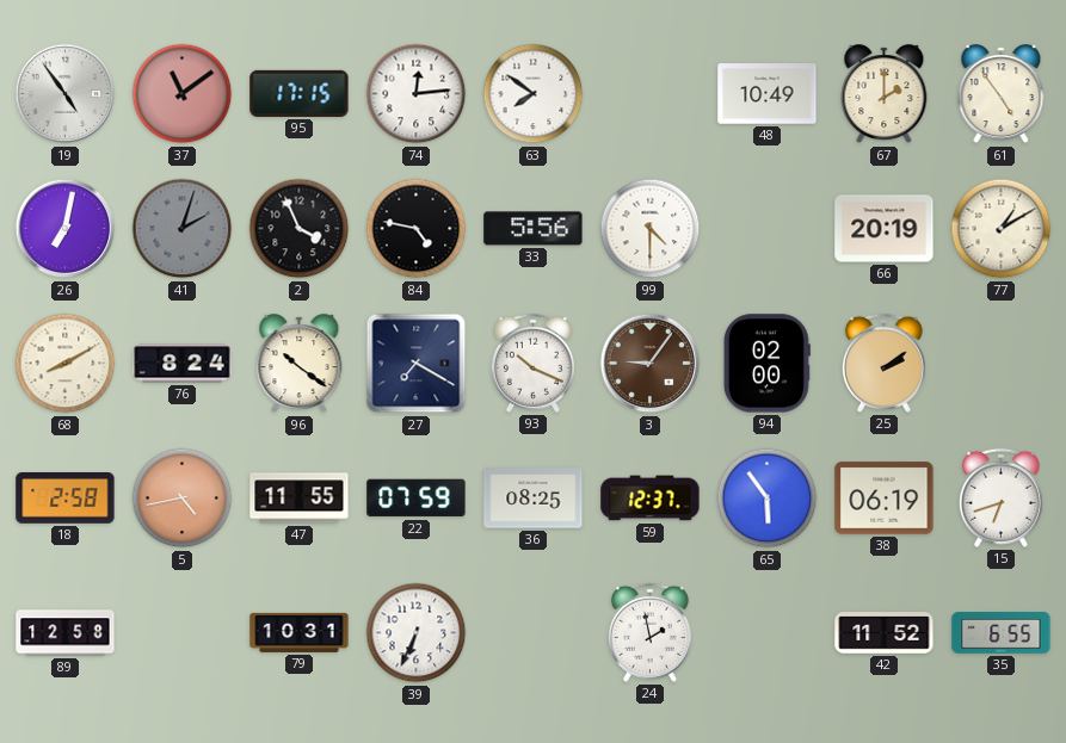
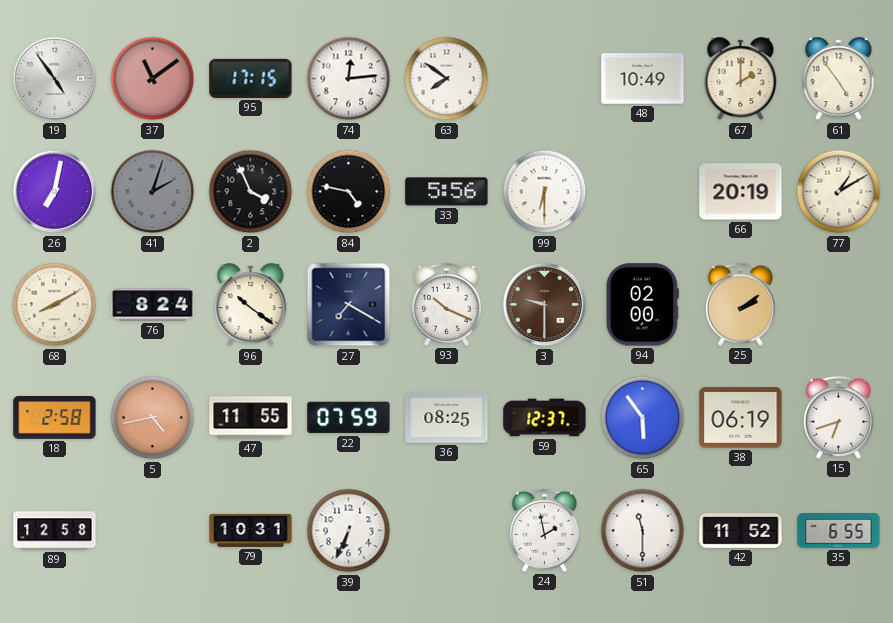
99: 4:30 -> 6:30 (545, 192)
3: 9:06 -> 9:30 (545, 305)
51: none -> 11:30 (643, 531)
